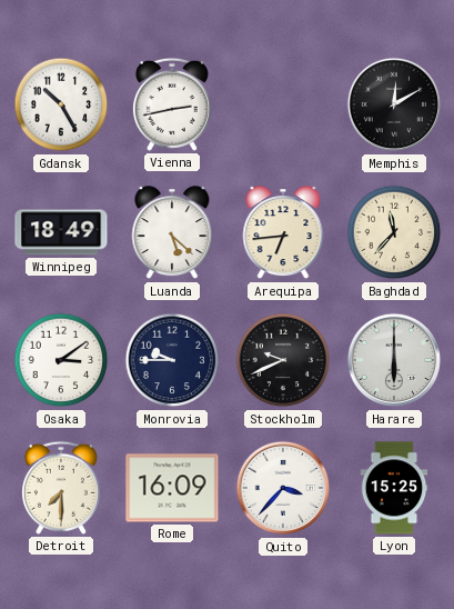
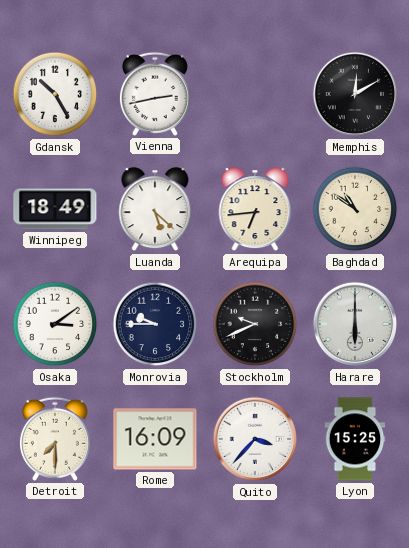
Baghdad: 11:37 -> 10:51 (355, 209)
